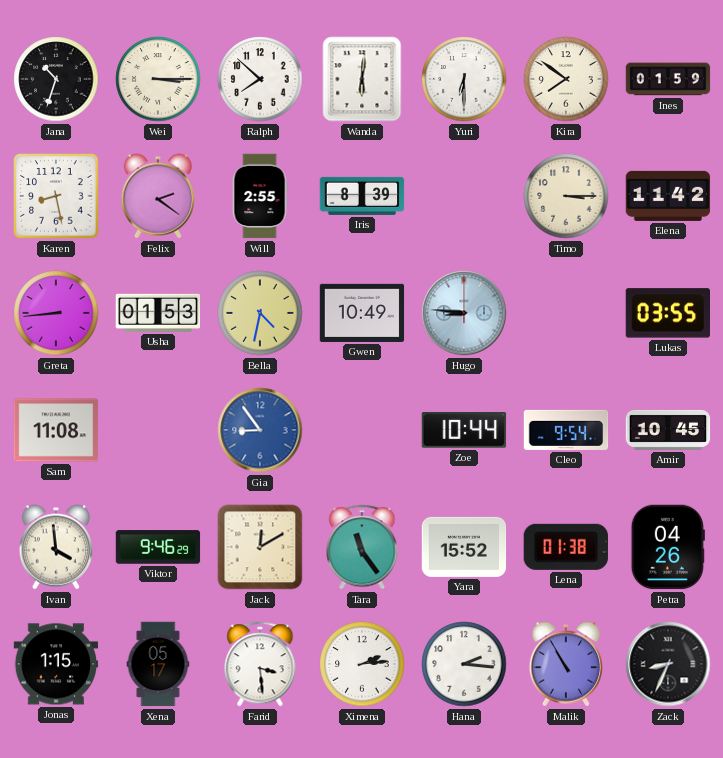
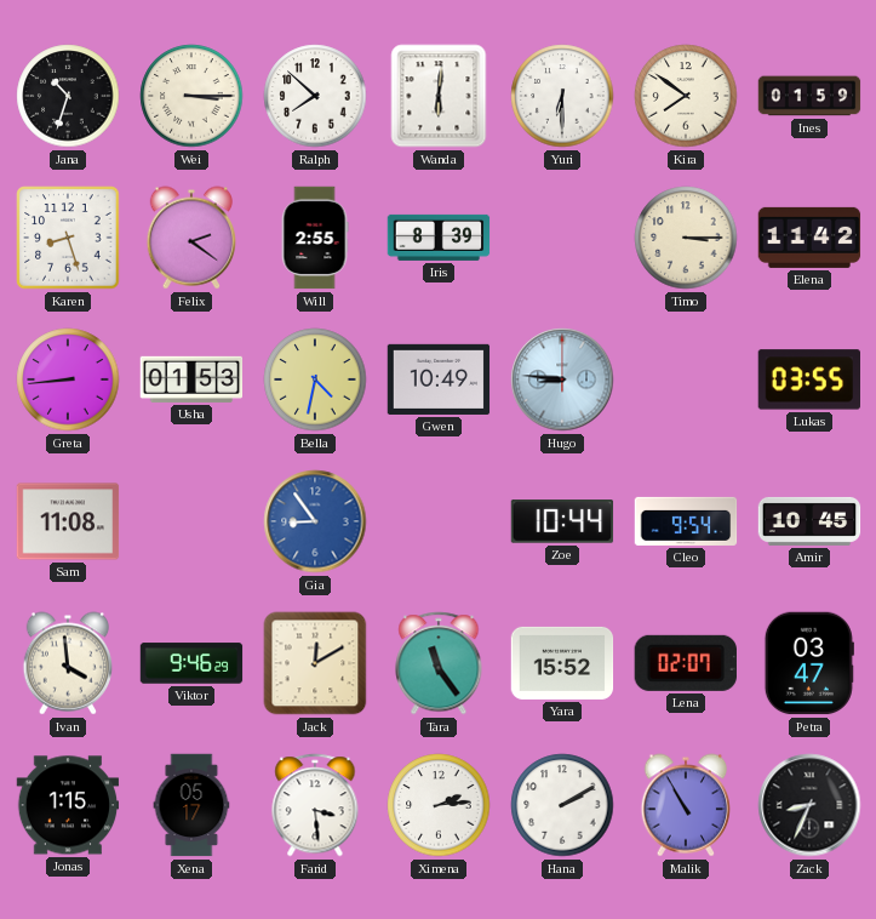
Karen: 8:28 -> 8:27 (68, 238)
Lena: 01:38 -> 02:07 (686, 663)
Petra: 04:26 -> 03:47 (809, 663)
Hana: 2:16 -> 2:10 (562, 805)
